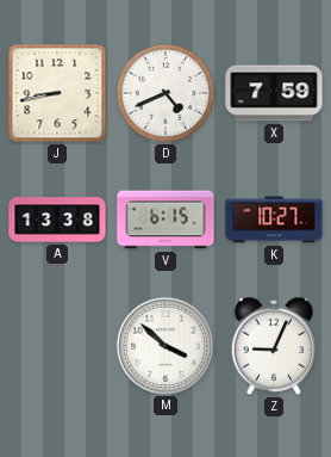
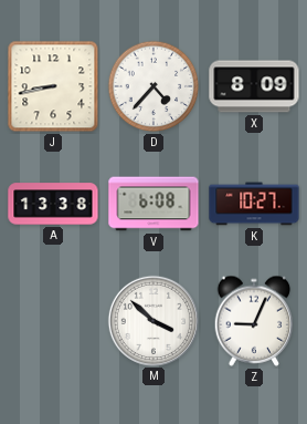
D: 4:41 -> 4:37 (153, 86)
X: 7:59 -> 8:09 (254, 86)
V: 6:15 -> 6:08 (153, 204)
